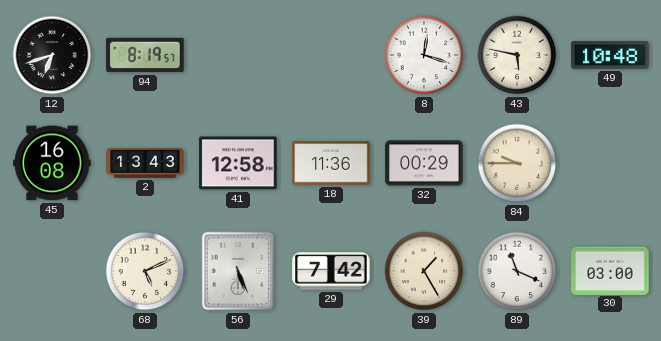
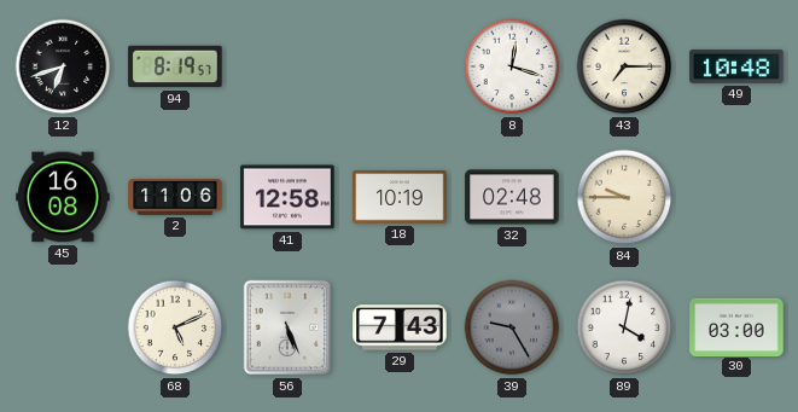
43: 5:47 -> 7:15 (624, 66)
2: 13:43 -> 11:06 (175, 197)
18: 11:36 -> 10:19 (400, 197)
32: 00:29 -> 02:48 (512, 197)
29: 7:42 -> 7:43 (400, 327)
39: 1:25 -> 9:25 (512, 327)
39 dial: cream -> grey (512, 327)
89: 11:19 -> 4:02 (624, 327)
